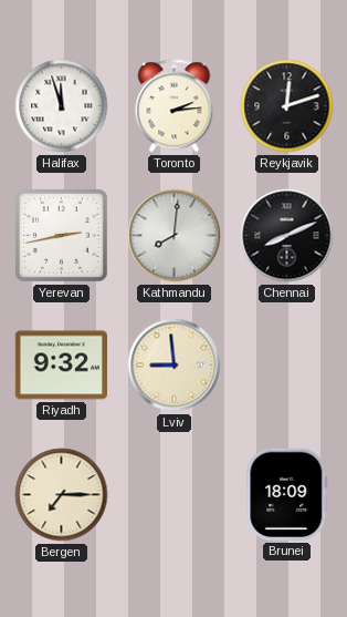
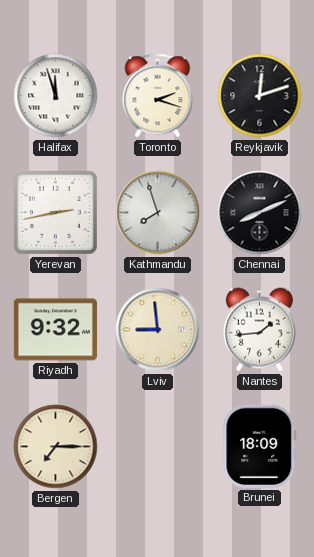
Toronto: 2:14 -> 2:18 (158, 96)
Kathmandu: 8:01 -> 7:57 (158, 213)
Nantes: none -> 1:44 (259, 330)
